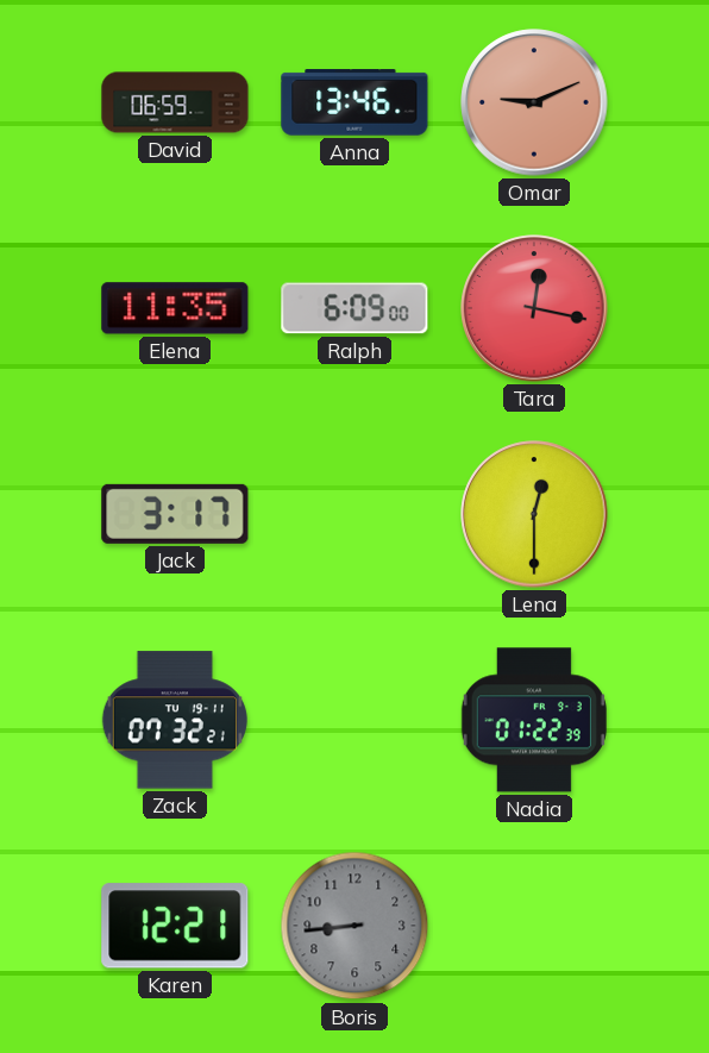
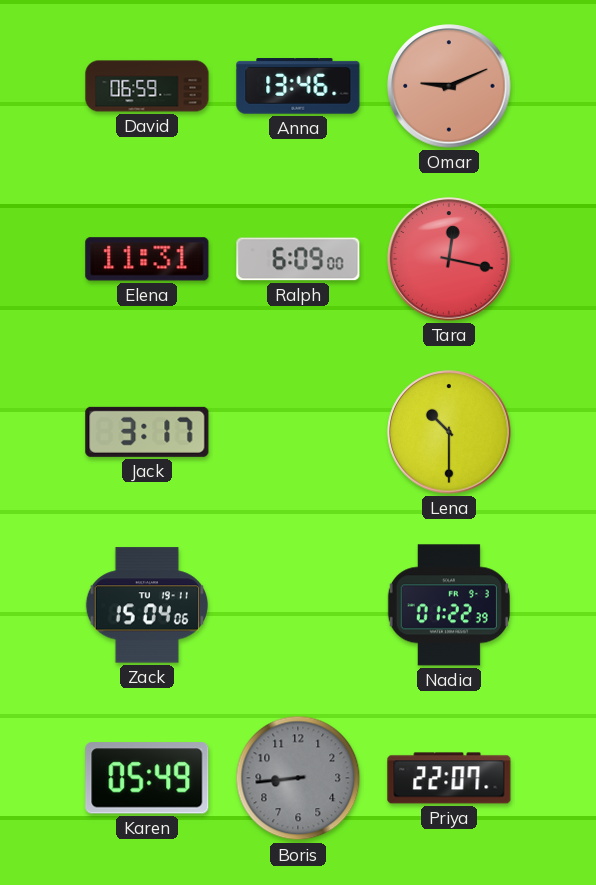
Elena: 11:35 -> 11:31 (147, 259)
Lena: 12:30 -> 10:30 (449, 432)
Zack: 07:32 -> 15:04 (147, 605)
Karen: 12:21 -> 05:49 (147, 778)
Priya: none -> 22:07 (449, 778)
